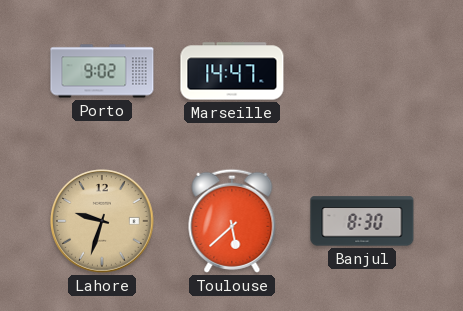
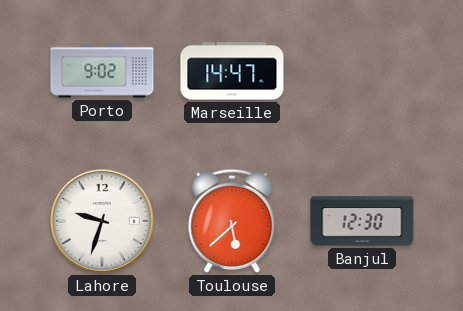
Lahore dial: champagne -> white (103, 222)
Banjul: 8:30 -> 12:30 (362, 221)
